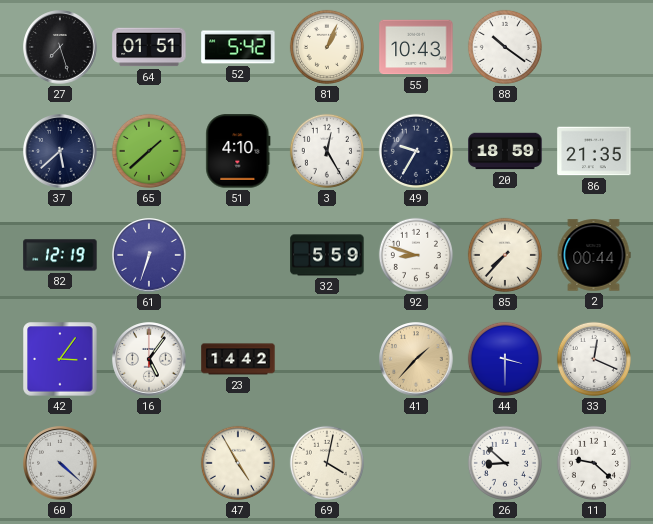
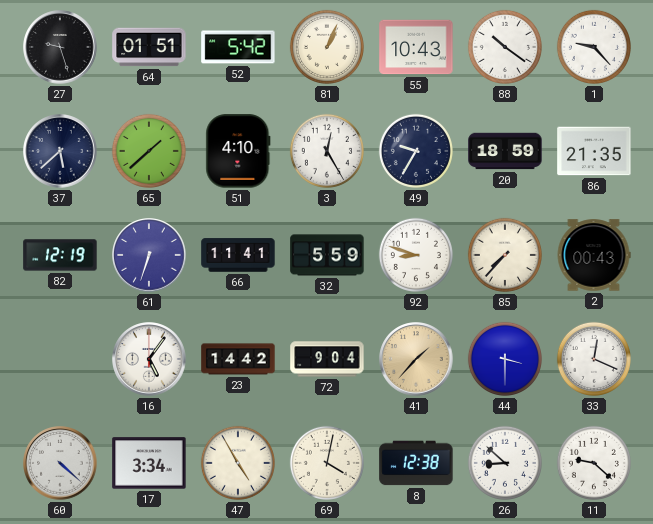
27: 7:27 -> 9:27 (60, 47)
1: none -> 9:23 (594, 47)
66: none -> 11:41 (238, 255)
2: 00:44 -> 00:43 (594, 255)
42: 3:06 -> none (60, 359)
72: none -> 9:04 (327, 359)
17: none -> 3:34 (149, 463)
8: none -> 12:38 (416, 463)
